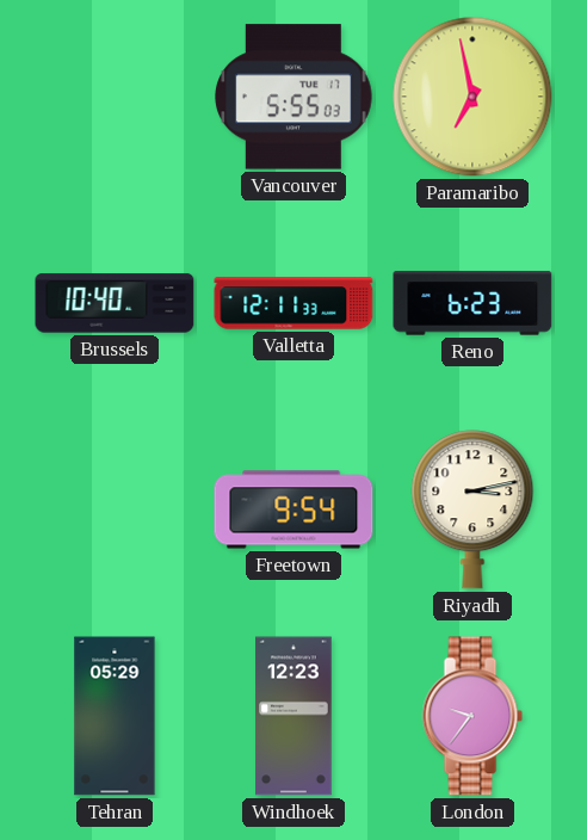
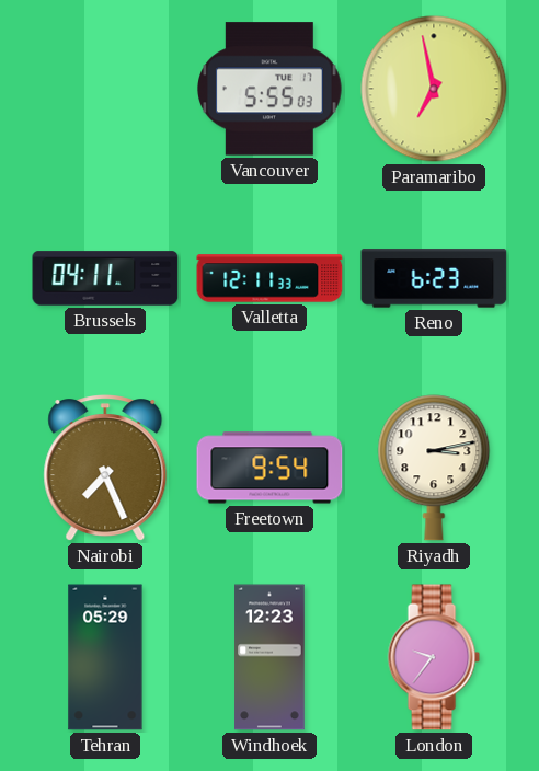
Brussels: 10:40 -> 04:11 (105, 278)
Nairobi: none -> 7:26 (105, 469)
